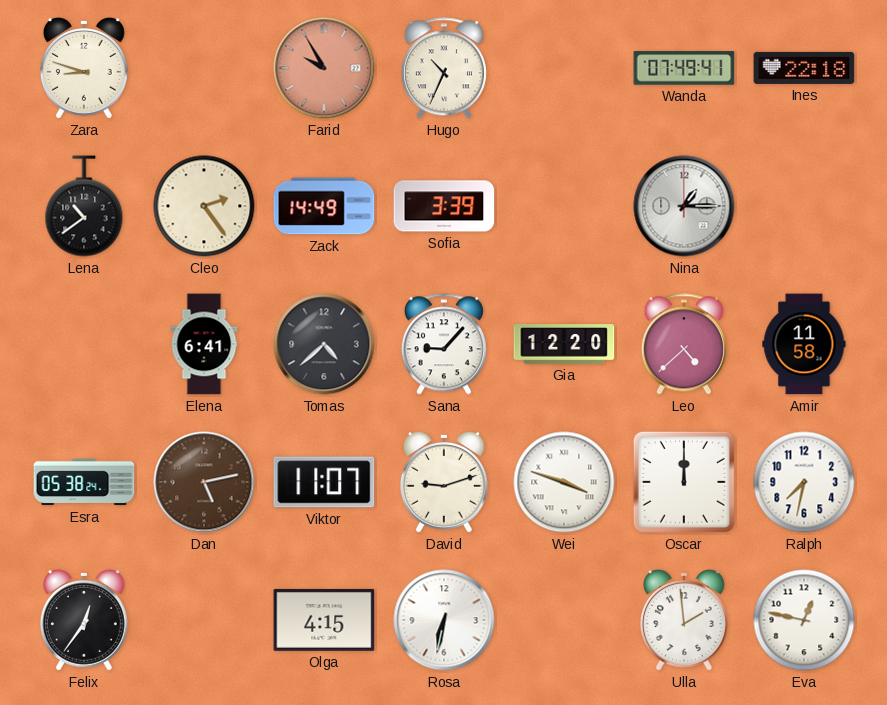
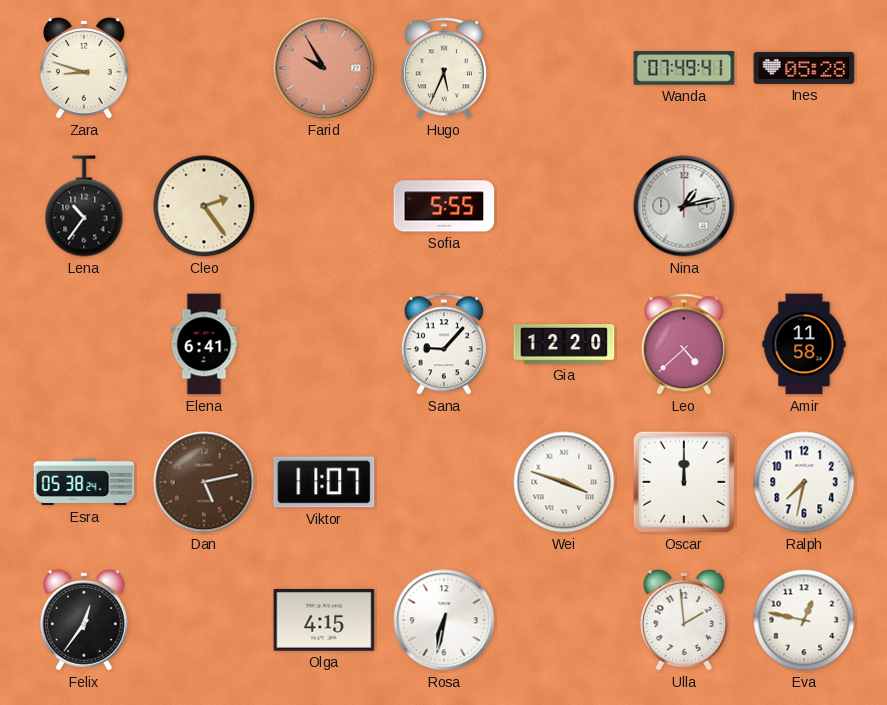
Hugo: 10:34 -> 5:34 (444, 68)
Ines: 22:18 -> 05:28 (804, 68)
Lena: 10:39 -> 10:36 (84, 206)
Zack: 14:49 -> none (324, 206)
Sofia: 3:39 -> 5:55 (444, 206)
Nina: 1:15 -> 1:13 (684, 206)
Tomas: 4:38 -> none (324, 344)
David: 9:12 -> none (444, 483)
